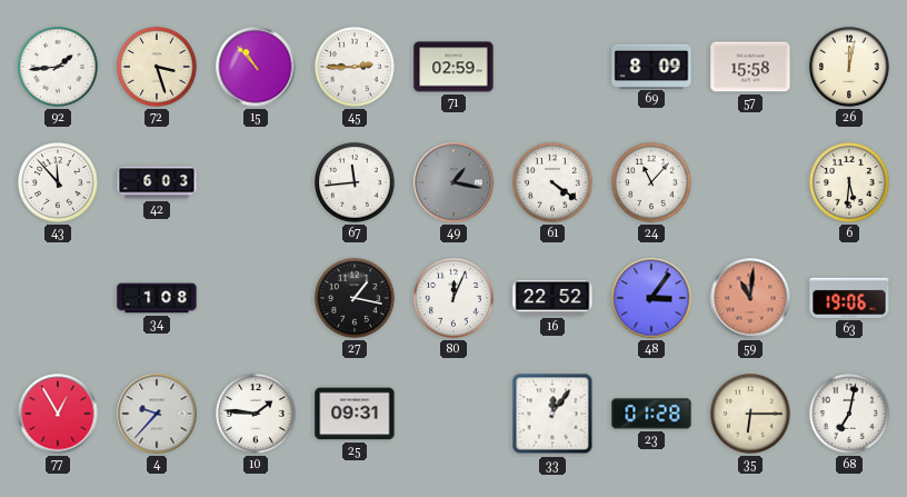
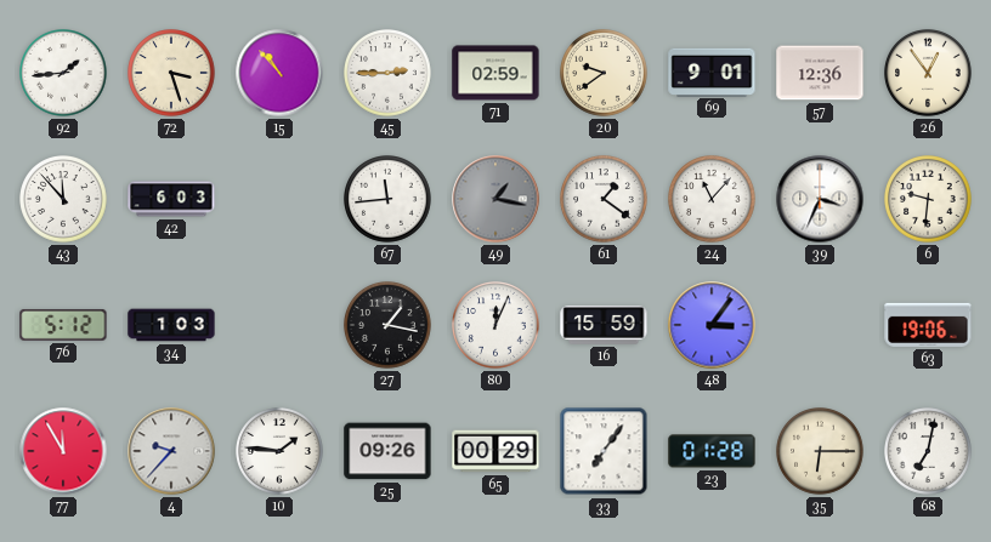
20: none -> 9:39 (605, 74)
69: 8:09 -> 9:01 (712, 72)
57: 15:58 -> 12:36 (820, 73)
26: 12:02 -> 12:54 (929, 74)
61: 4:21 -> 1:21 (605, 200)
39: none -> 3:34 (820, 199)
6: 5:31 -> 9:31 (929, 200)
76: none -> 5:12 (63, 325)
34: 1:08 -> 1:03 (171, 325)
16: 22:52 -> 15:59 (604, 326)
59: 11:01 -> none (750, 298)
77: 12:55 -> 11:55 (63, 451)
25: 09:31 -> 09:26 (387, 451)
65: none -> 00:29 (495, 451)
33: 12:06 -> 7:06 (604, 451)
